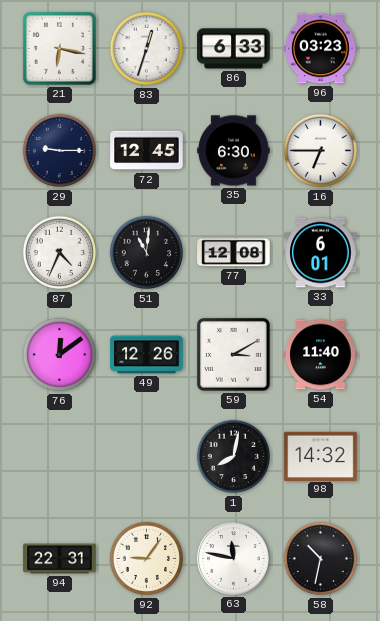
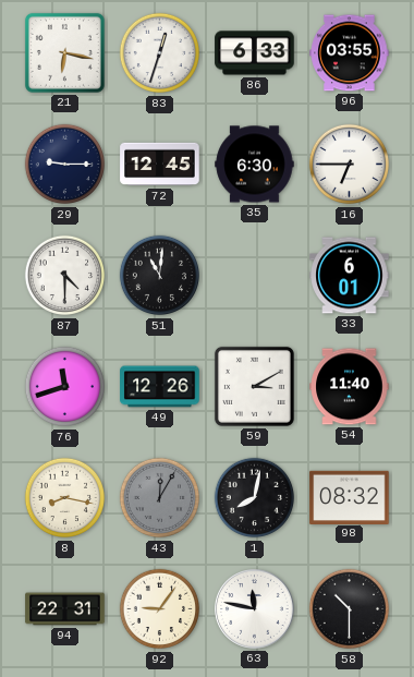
96: 03:23 -> 03:55 (350, 53)
87: 4:34 -> 4:30 (65, 276)
77: 12:08 -> none (234, 253)
76: 12:09 -> 11:42 (65, 387)
8: none -> 8:17 (65, 498)
43: none -> 12:05 (160, 498)
98: 14:32 -> 08:32 (350, 497)
58: 10:32 -> 10:30 (350, 609)
